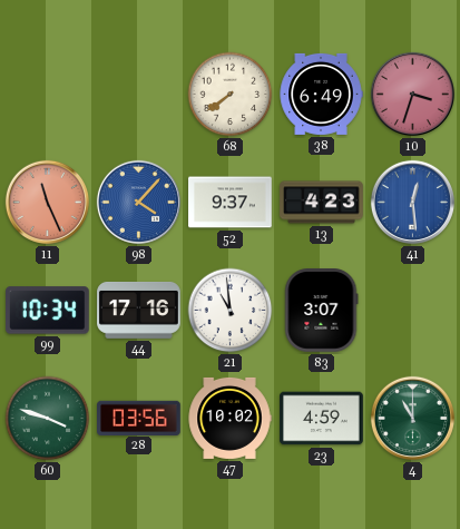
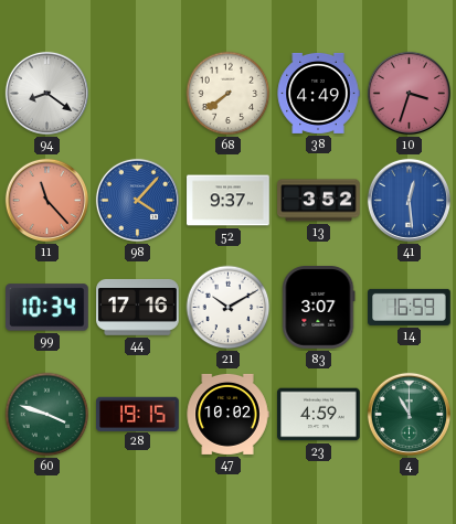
94: none -> 8:21 (46, 93)
38: 6:49 -> 4:49 (318, 93)
11: 11:26 -> 11:23 (46, 200)
13: 4:23 -> 3:52 (319, 201)
21: 10:59 -> 10:10 (229, 308)
14: none -> 16:59 (410, 307)
28: 03:56 -> 19:15 (138, 414)
